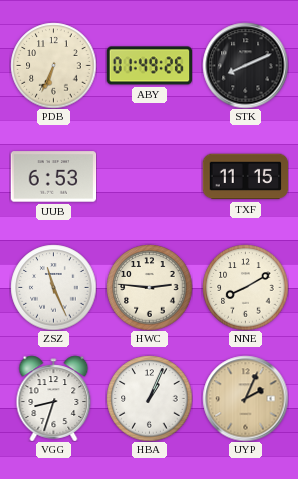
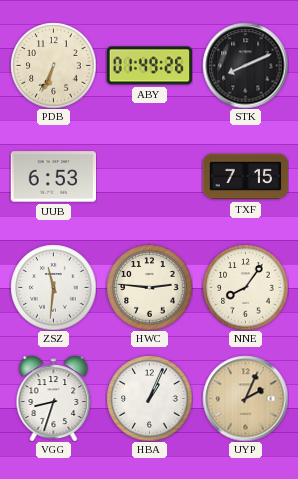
TXF: 11:15 -> 7:15 (245, 177)
ZSZ: 11:26 -> 11:31 (53, 287)
NNE: 8:10 -> 8:06 (245, 287)
